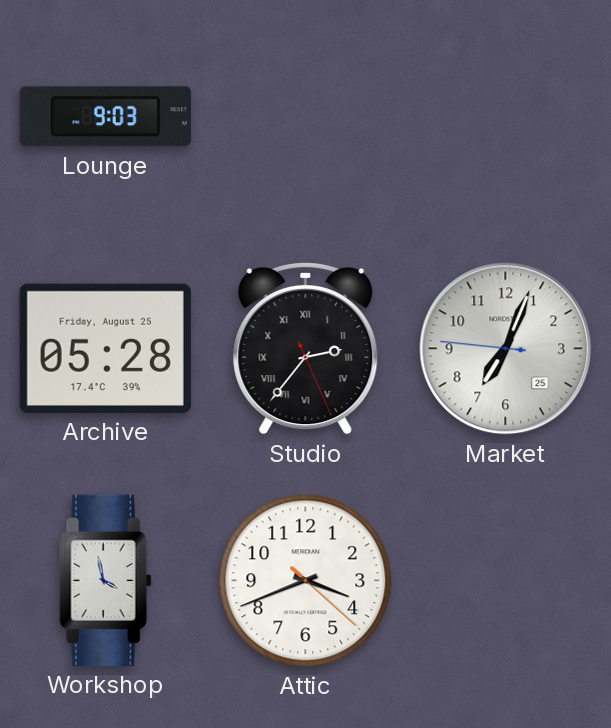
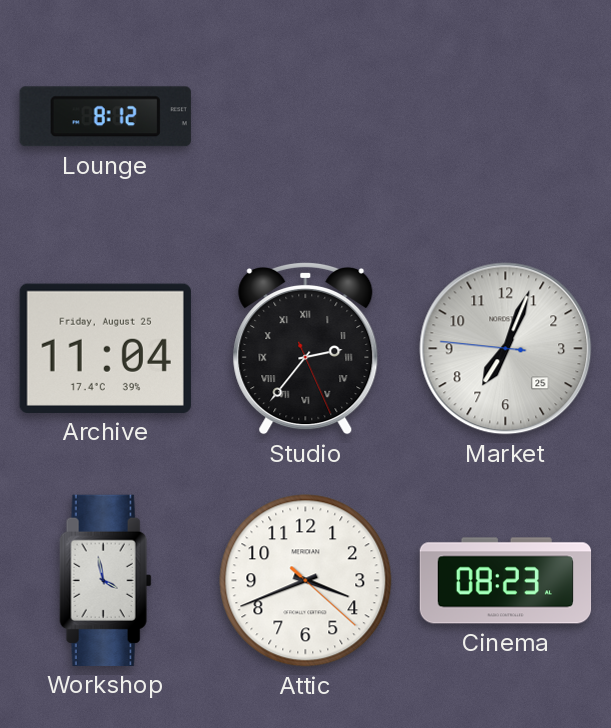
Lounge: 9:03 -> 8:12 (105, 117)
Archive: 05:28 -> 11:04 (105, 348)
Cinema: none -> 08:23 (506, 581)
